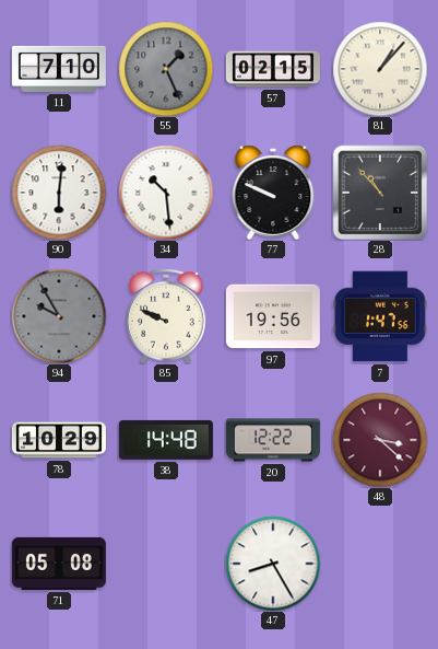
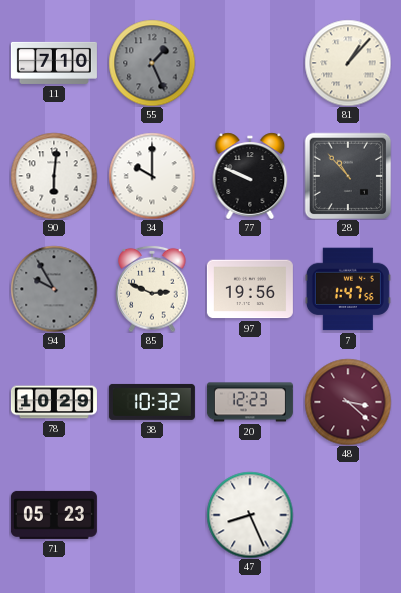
57: 02:15 -> none (273, 69)
34: 10:29 -> 10:00 (152, 176)
85: 9:49 -> 2:49 (152, 289)
38: 14:48 -> 10:32 (152, 402)
20: 12:22 -> 12:23 (250, 402)
71: 05:08 -> 05:23 (54, 515)
47: 8:25 -> 8:26 (250, 515)
